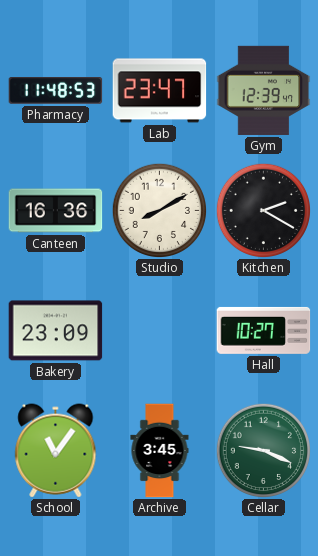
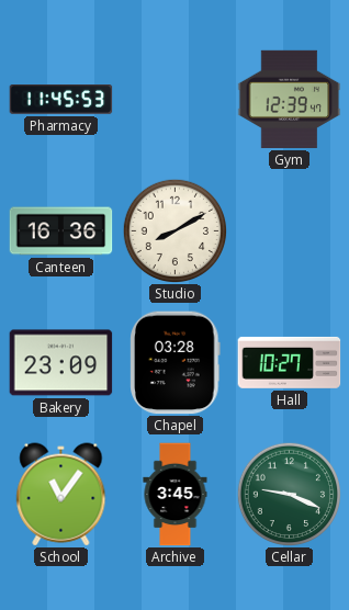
Pharmacy: 11:48 -> 11:45 (61, 100)
Lab: 23:47 -> none (160, 91)
Kitchen: 2:20 -> none (263, 210)
Chapel: none -> 03:28 (176, 363)
